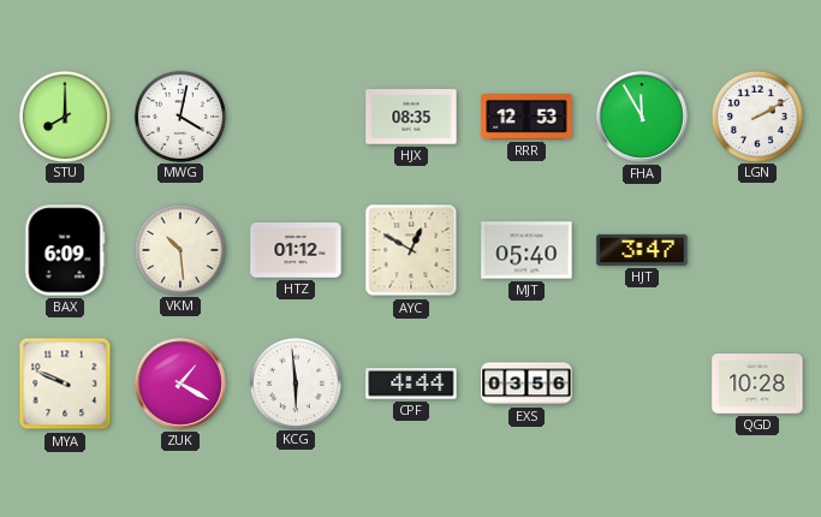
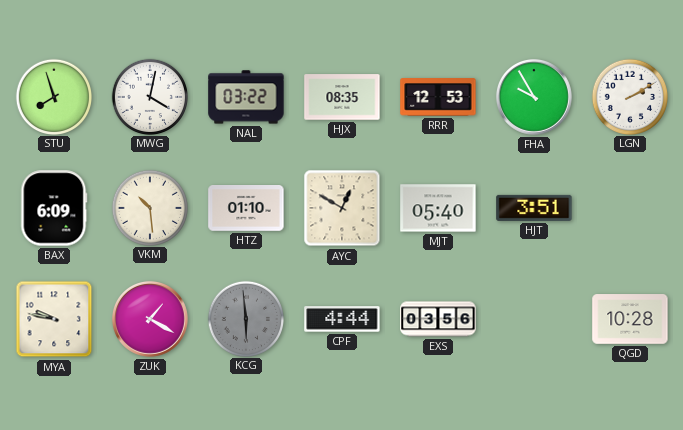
STU: 8:00 -> 7:57 (53, 96)
NAL: none -> 03:22 (246, 97)
FHA: 11:55 -> 9:55 (534, 97)
HTZ: 01:12 -> 01:10 (246, 208)
HJT: 3:47 -> 3:51 (534, 208)
MYA: 9:49 -> 9:47 (54, 319)
KCG dial: white -> grey (245, 318)
